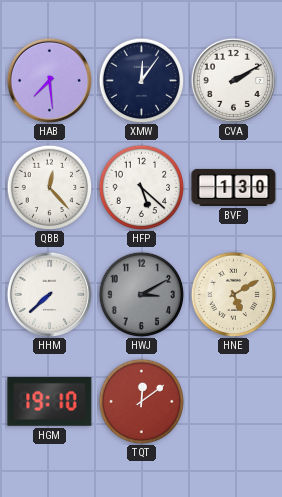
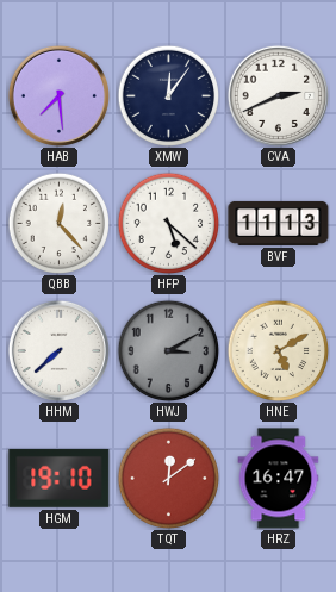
CVA: 2:10 -> 2:41 (278, 95)
BVF: 1:30 -> 11:13 (279, 223)
HRZ: none -> 16:47 (279, 479)
